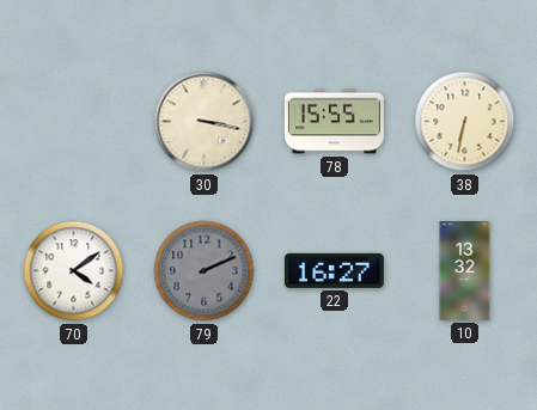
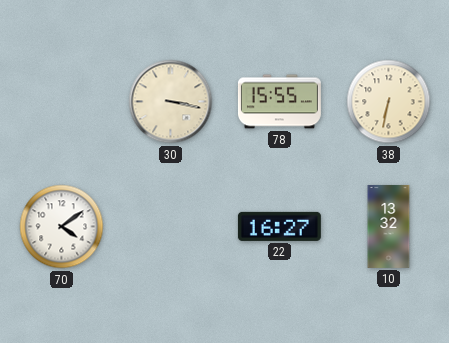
79: 2:11 -> none (205, 271)
